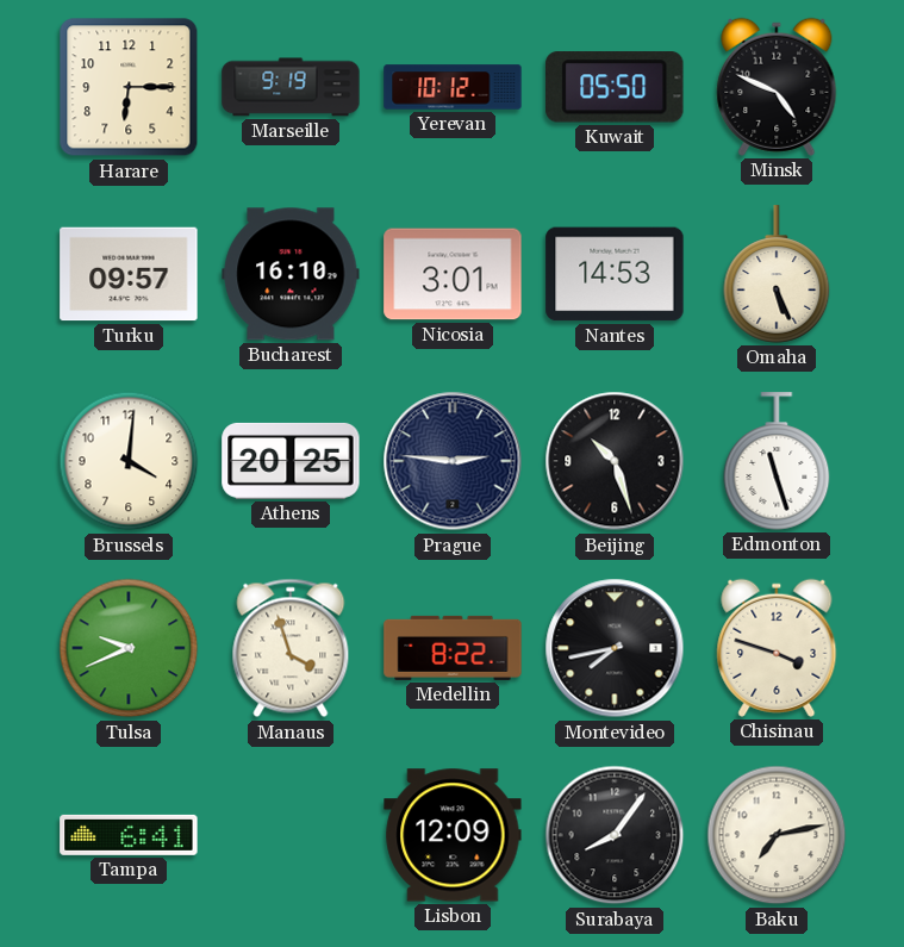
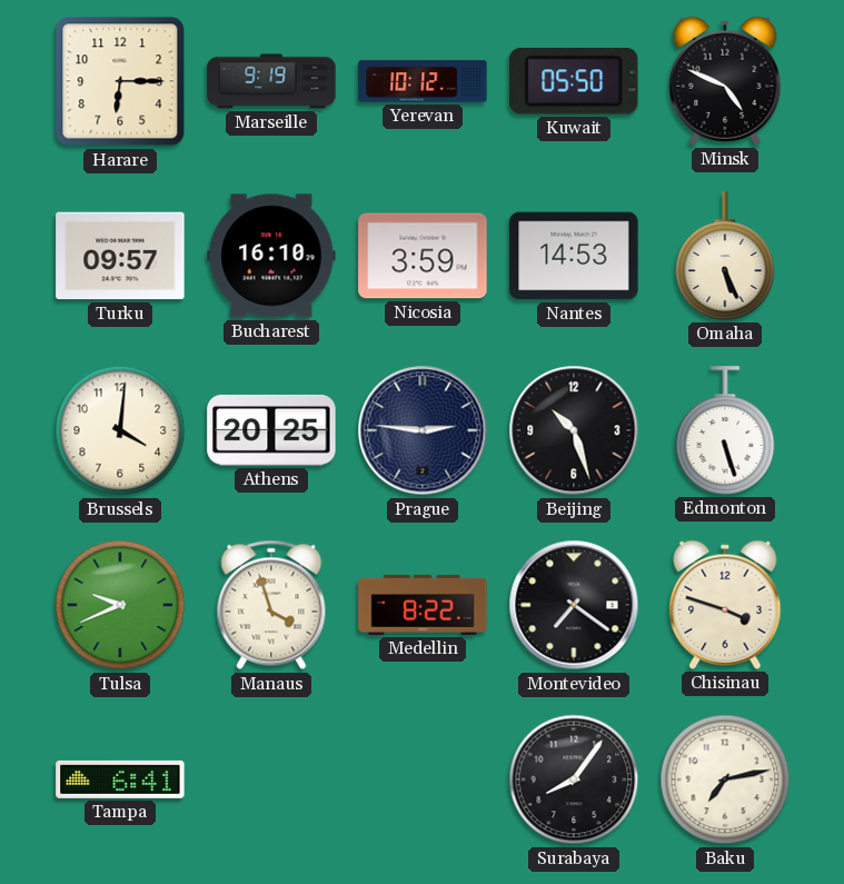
Nicosia: 3:01 -> 3:59 (423, 256)
Edmonton: 11:27 -> 5:27 (725, 430)
Montevideo: 7:43 -> 7:21 (574, 605)
Lisbon: 12:09 -> none (453, 835)
